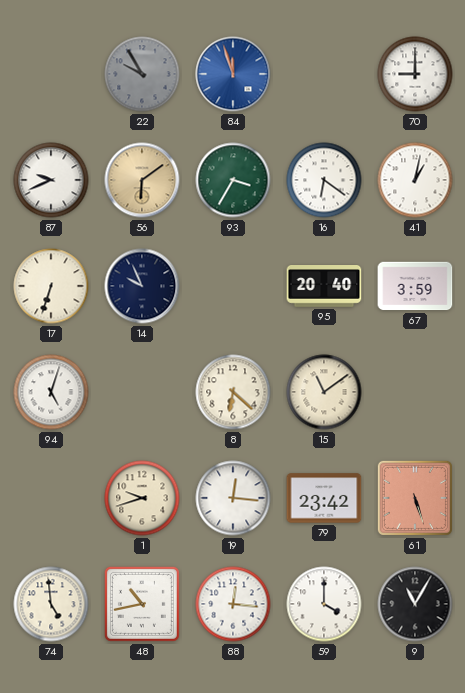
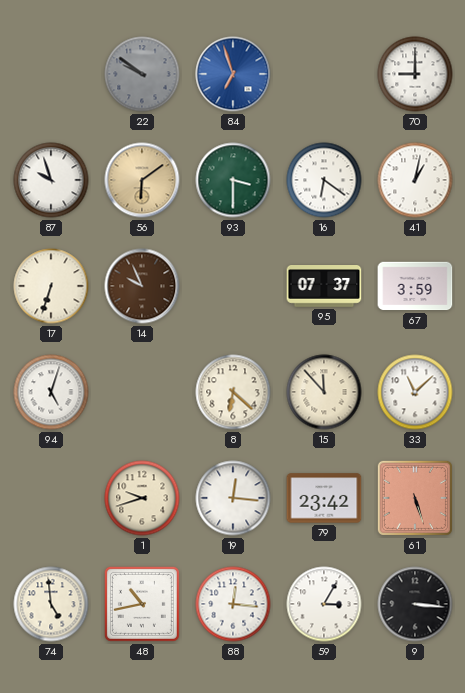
22: 9:55 -> 9:51 (142, 74)
84: 11:57 -> 6:57 (233, 74)
87: 9:41 -> 9:57 (51, 180)
93: 3:35 -> 3:30 (233, 180)
14 dial: navy -> brown (142, 286)
95: 20:40 -> 07:37 (324, 287)
15: 11:09 -> 11:53 (324, 392)
33: none -> 11:08 (415, 392)
59: 4:00 -> 3:05 (324, 604)
9: 11:05 -> 3:16 (415, 604)
